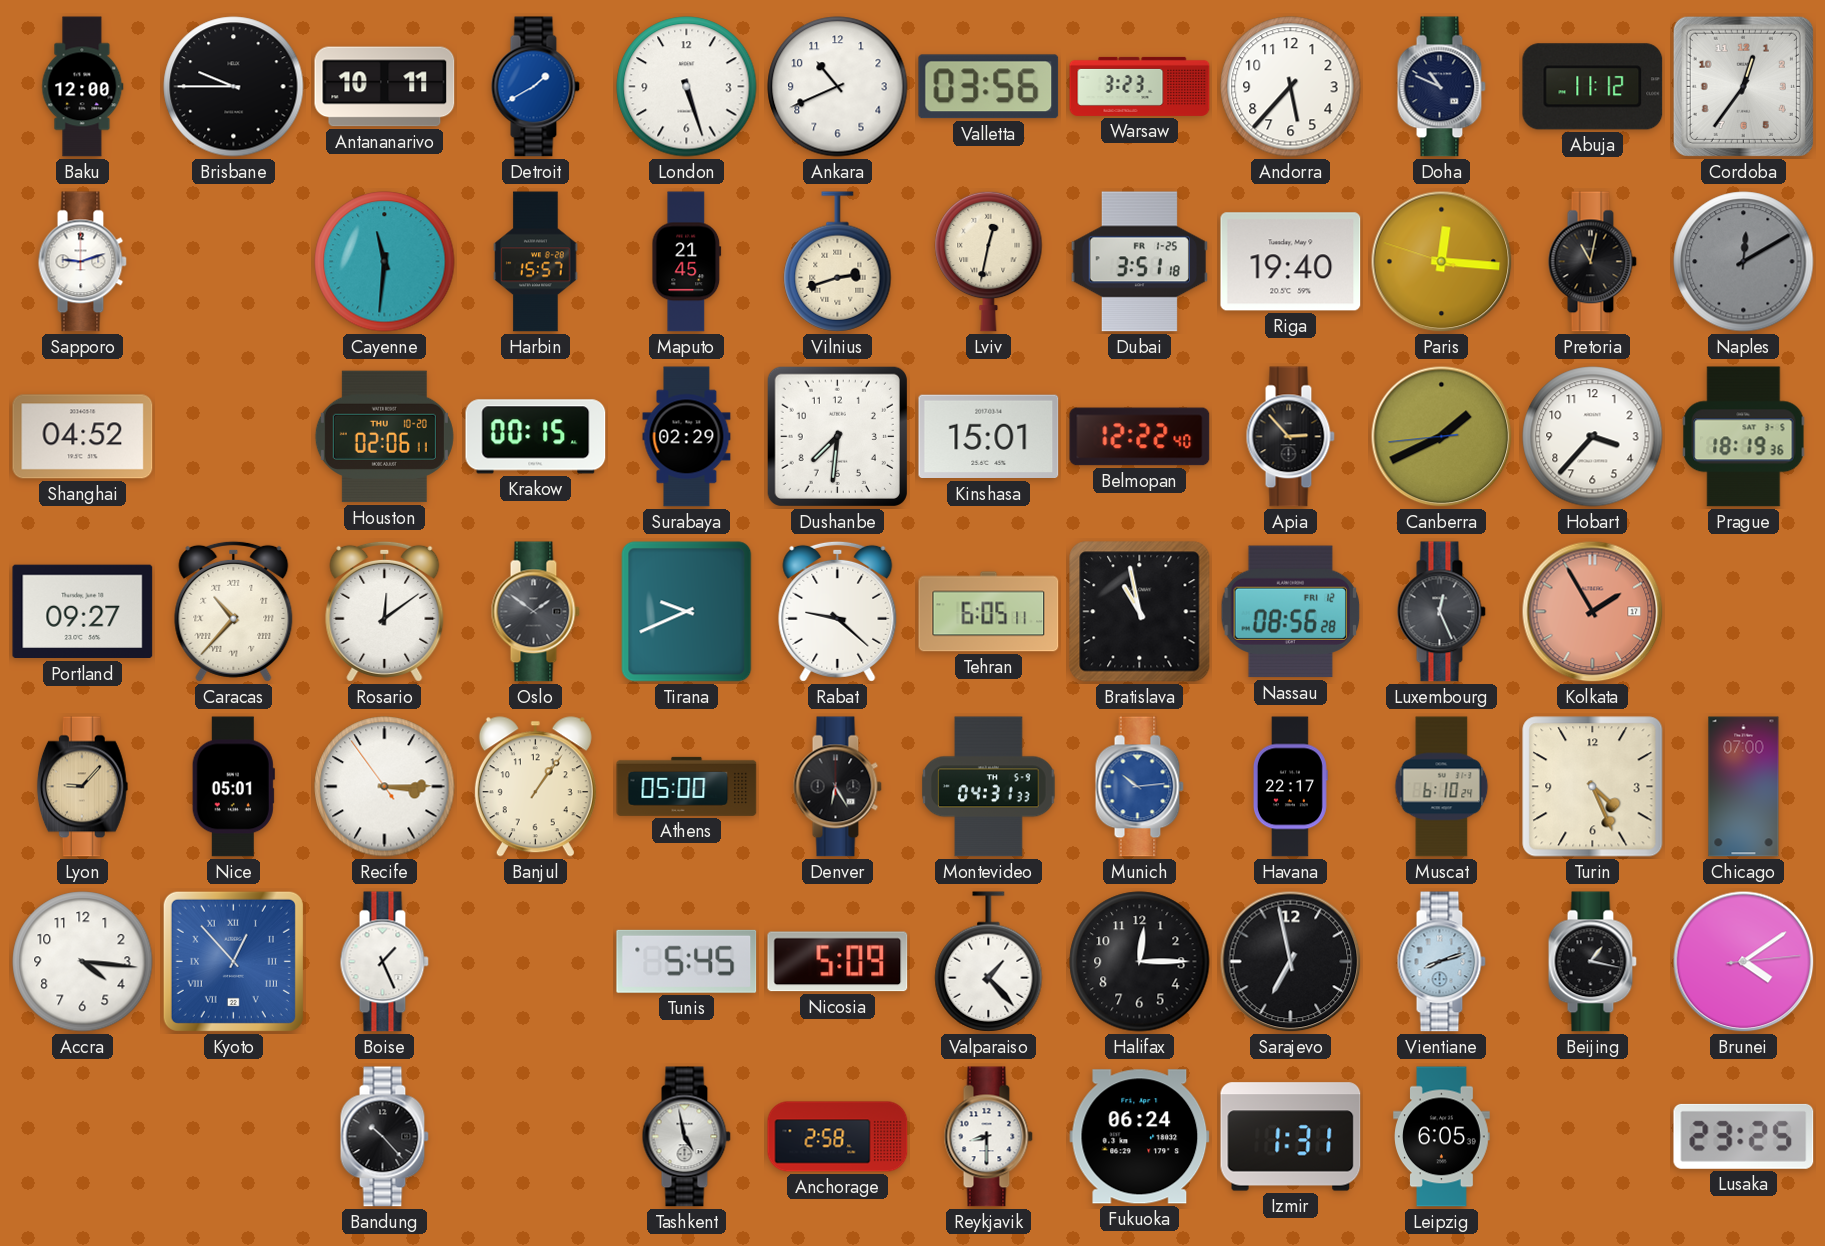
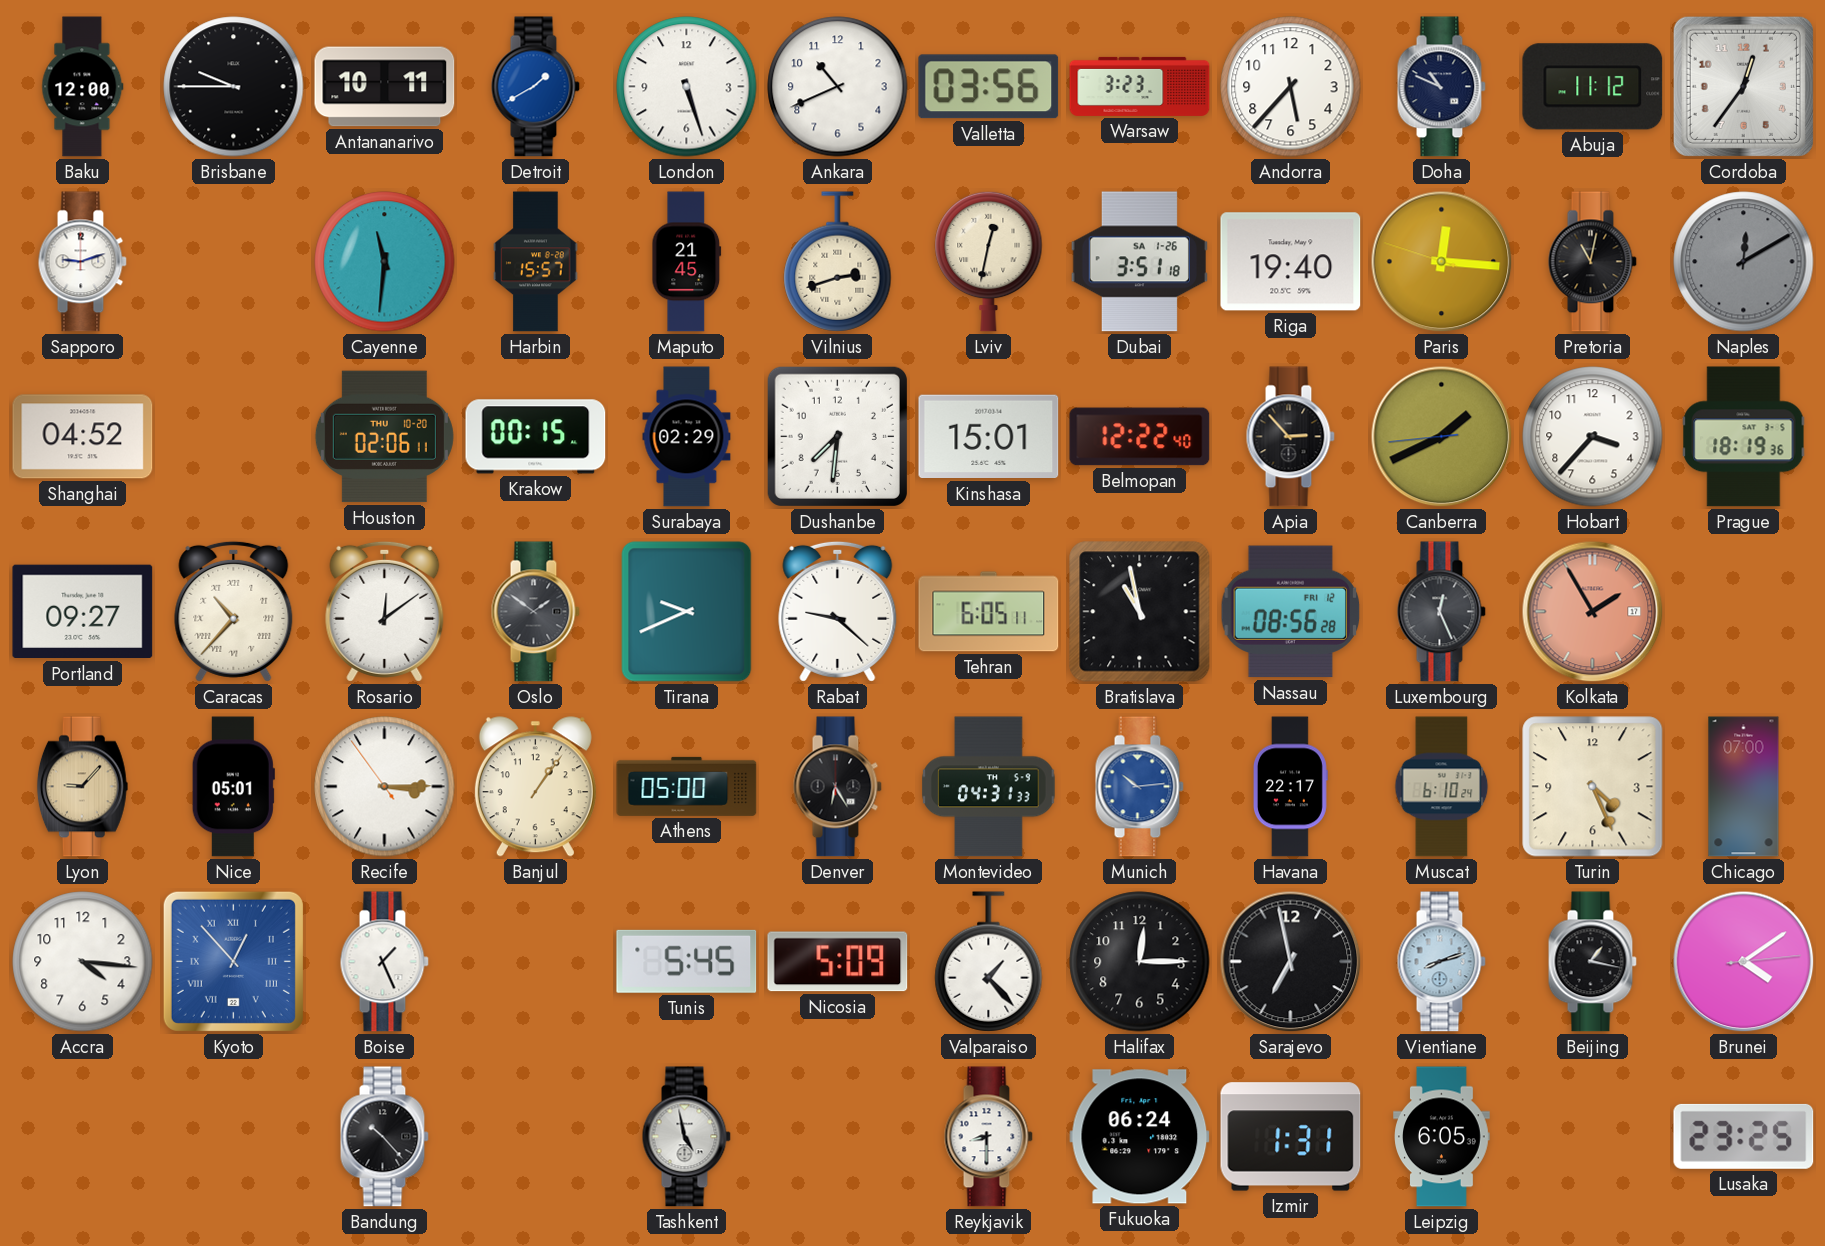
Dubai date: FR 1-25 -> SA 1-26 (1139, 262)
Anchorage: 2:58 -> none (838, 1137)
